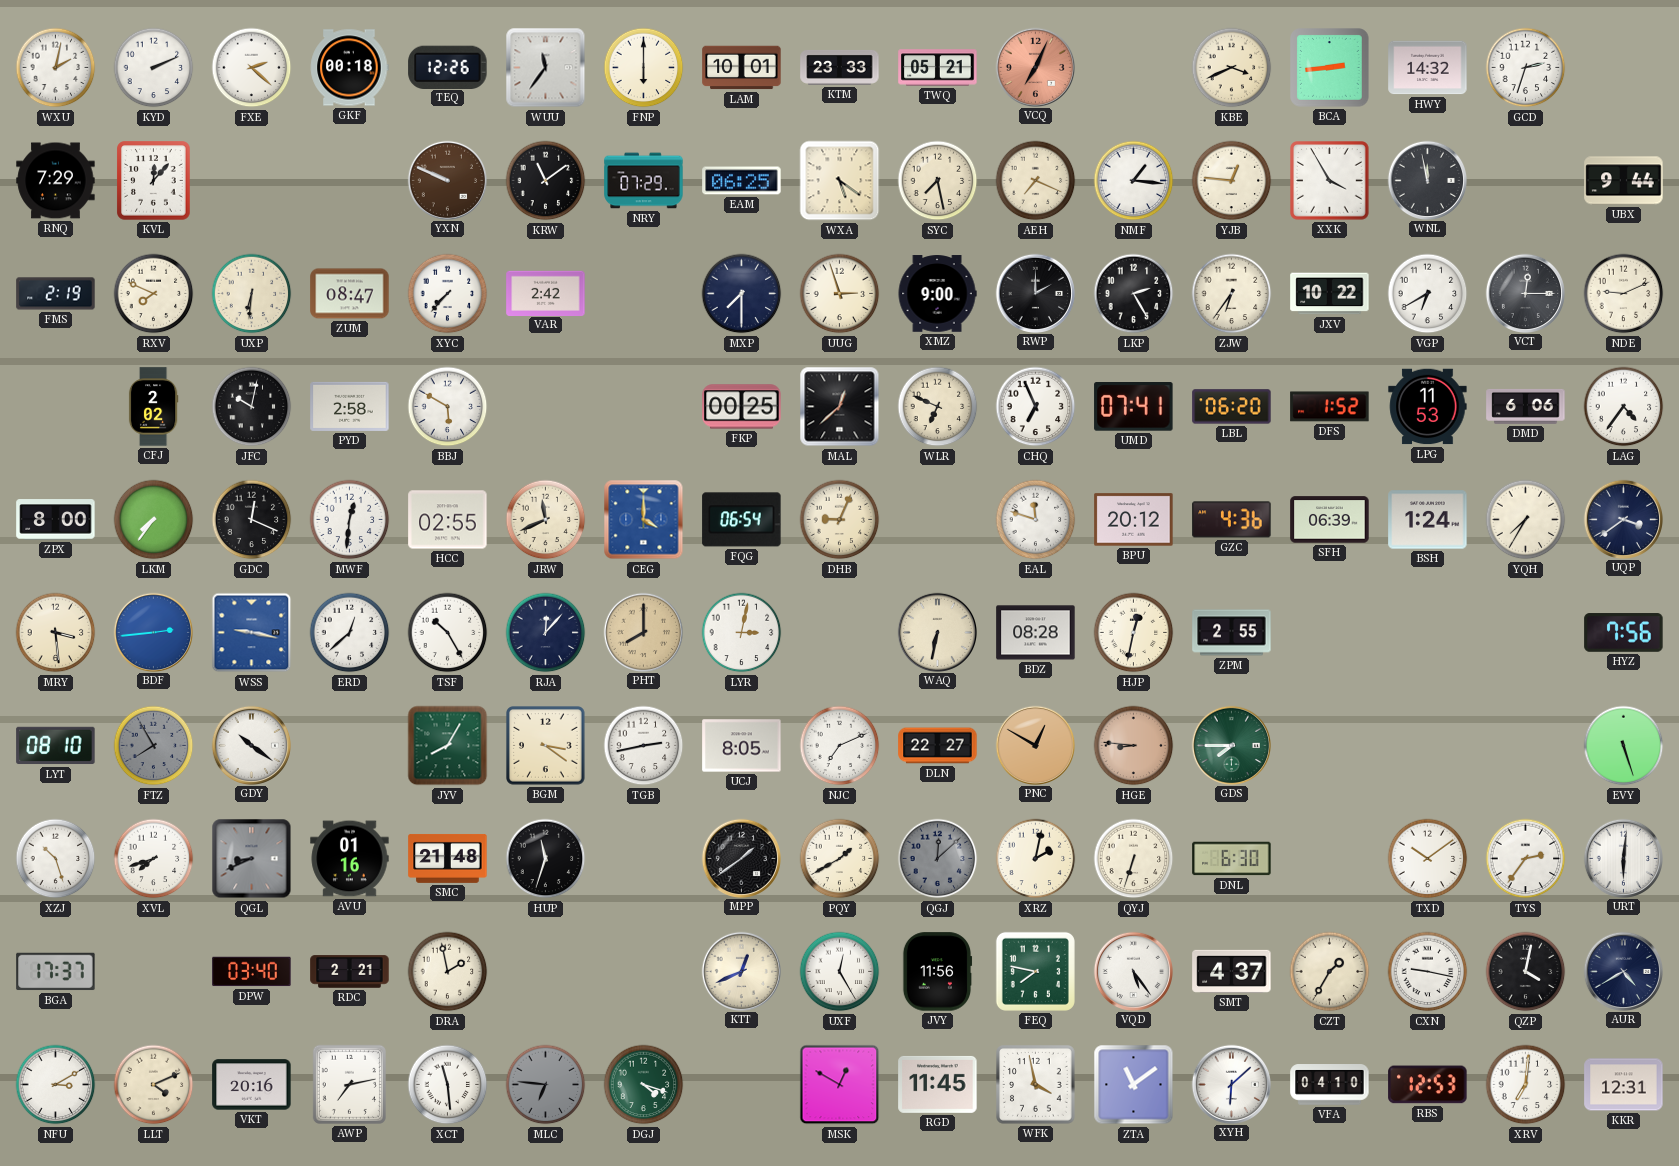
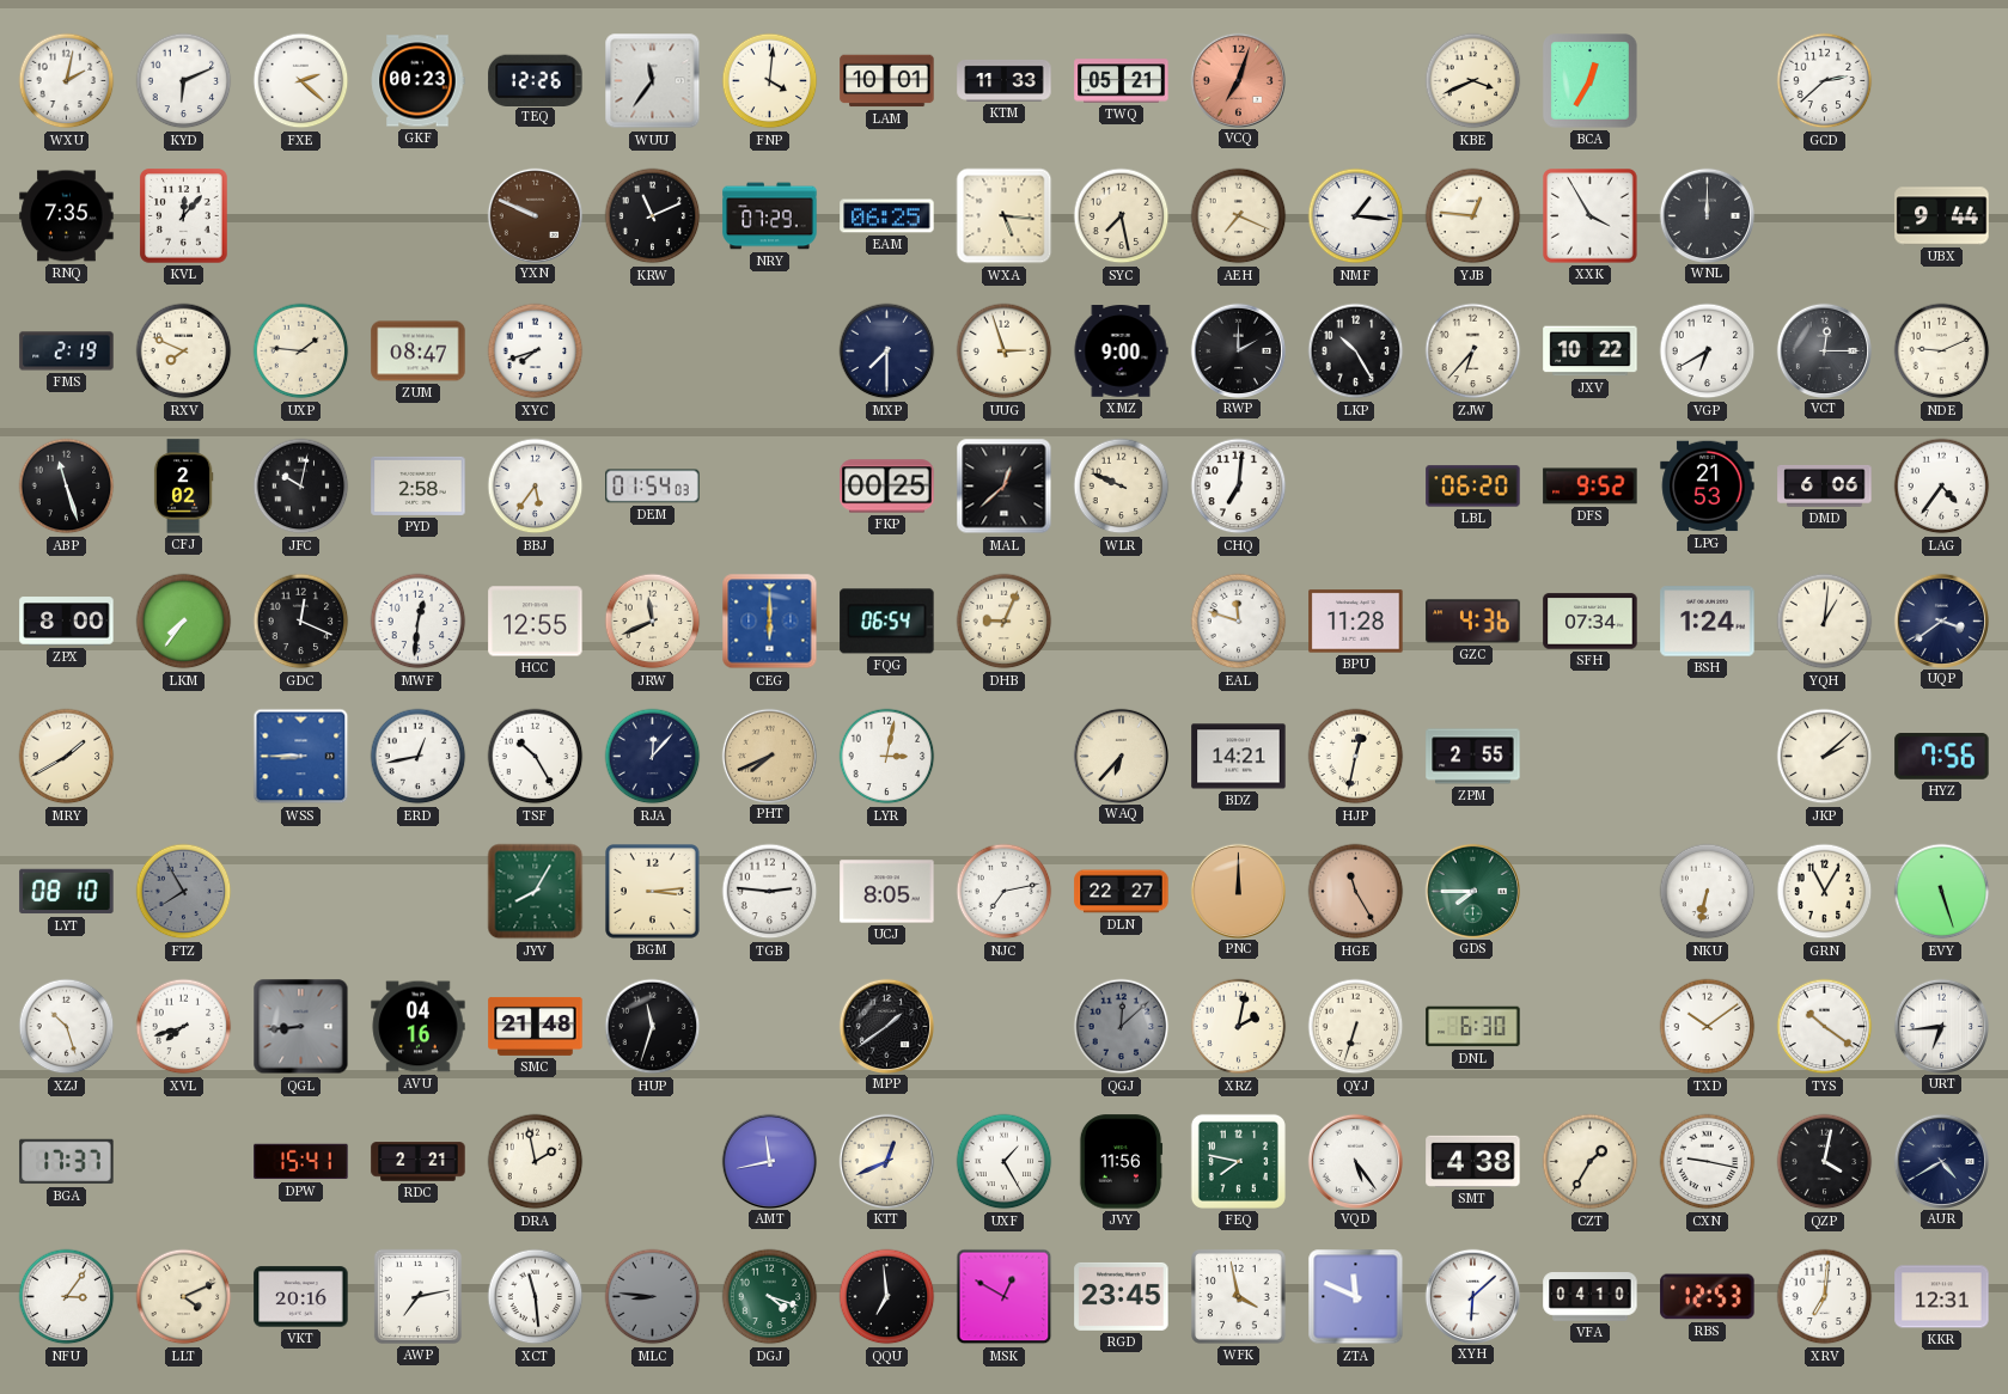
KYD: 2:11 -> 6:11 (184, 81)
GKF: 00:18 -> 00:23 (417, 81)
FNP: 6:00 -> 4:01 (770, 81)
KTM: 23:33 -> 11:33 (1005, 80)
VCQ: 7:04 -> 7:03 (1238, 80)
BCA: 2:44 -> 12:35 (1591, 81)
HWY: 14:32 -> none (1428, 68)
GCD: 2:33 -> 2:38 (1825, 81)
RNQ: 7:29 -> 7:35 (67, 216)
KRW: 11:09 -> 11:11 (653, 216)
WXA: 5:21 -> 5:16 (1005, 216)
WNL: 11:58 -> 12:00 (1707, 215)
UXP: 6:31 -> 1:46 (301, 351)
XYC: 7:37 -> 7:42 (536, 351)
VAR: 2:42 -> none (546, 293)
LKP: 2:25 -> 10:25 (1356, 351)
ZJW: 6:36 -> 6:37 (1473, 351)
ABP: none -> 11:27 (67, 487)
BBJ: 5:50 -> 5:36 (536, 487)
DEM: none -> 01:54 (653, 487)
WLR: 6:49 -> 9:49 (1122, 487)
CHQ: 6:56 -> 7:01 (1239, 487)
UMD: 07:41 -> none (1134, 407)
DFS: 1:52 -> 9:52 (1591, 487)
LPG: 11:53 -> 21:53 (1708, 487)
HCC: 02:55 -> 12:55 (536, 622)
CEG: 4:00 -> 6:00 (770, 622)
BPU: 20:12 -> 11:28 (1356, 622)
SFH: 06:39 -> 07:34 (1591, 622)
YQH: 7:35 -> 1:01 (1825, 622)
MRY: 3:29 -> 1:40 (67, 757)
BDF: 2:44 -> none (153, 632)
WSS: 9:17 -> 8:45 (301, 757)
ERD: 12:38 -> 12:43 (419, 757)
PHT: 8:00 -> 7:41 (769, 756)
WAQ: 6:32 -> 6:37 (1121, 756)
BDZ: 08:28 -> 14:21 (1239, 757)
JKP: none -> 2:08 (1825, 757)
GDY: 10:21 -> none (251, 745)
BGM: 3:21 -> 3:14 (653, 892)
TGB: 2:43 -> 2:46 (770, 892)
NJC: 7:11 -> 7:13 (1005, 892)
PNC: 12:50 -> 12:00 (1238, 891)
HGE: 8:46 -> 11:25 (1356, 892)
NKU: none -> 6:32 (1708, 892)
GRN: none -> 11:05 (1825, 892)
QGL: 8:41 -> 8:44 (301, 1027)
AVU: 01:16 -> 04:16 (419, 1027)
PQY: 1:40 -> none (840, 859)
TYS: 2:36 -> 10:21 (1825, 1027)
URT: 6:01 -> 6:44 (1941, 1026)
DPW: 03:40 -> 15:41 (301, 1162)
AMT: none -> 11:43 (769, 1161)
UXF: 12:25 -> 1:25 (1005, 1162)
SMT: 4:37 -> 4:38 (1473, 1161)
NFU: 3:10 -> 3:06 (67, 1297)
MLC: 6:46 -> 8:46 (653, 1297)
QQU: none -> 6:59 (887, 1297)
RGD: 11:45 -> 23:45 (1122, 1296)
ZTA: 11:09 -> 11:49 (1356, 1297)
